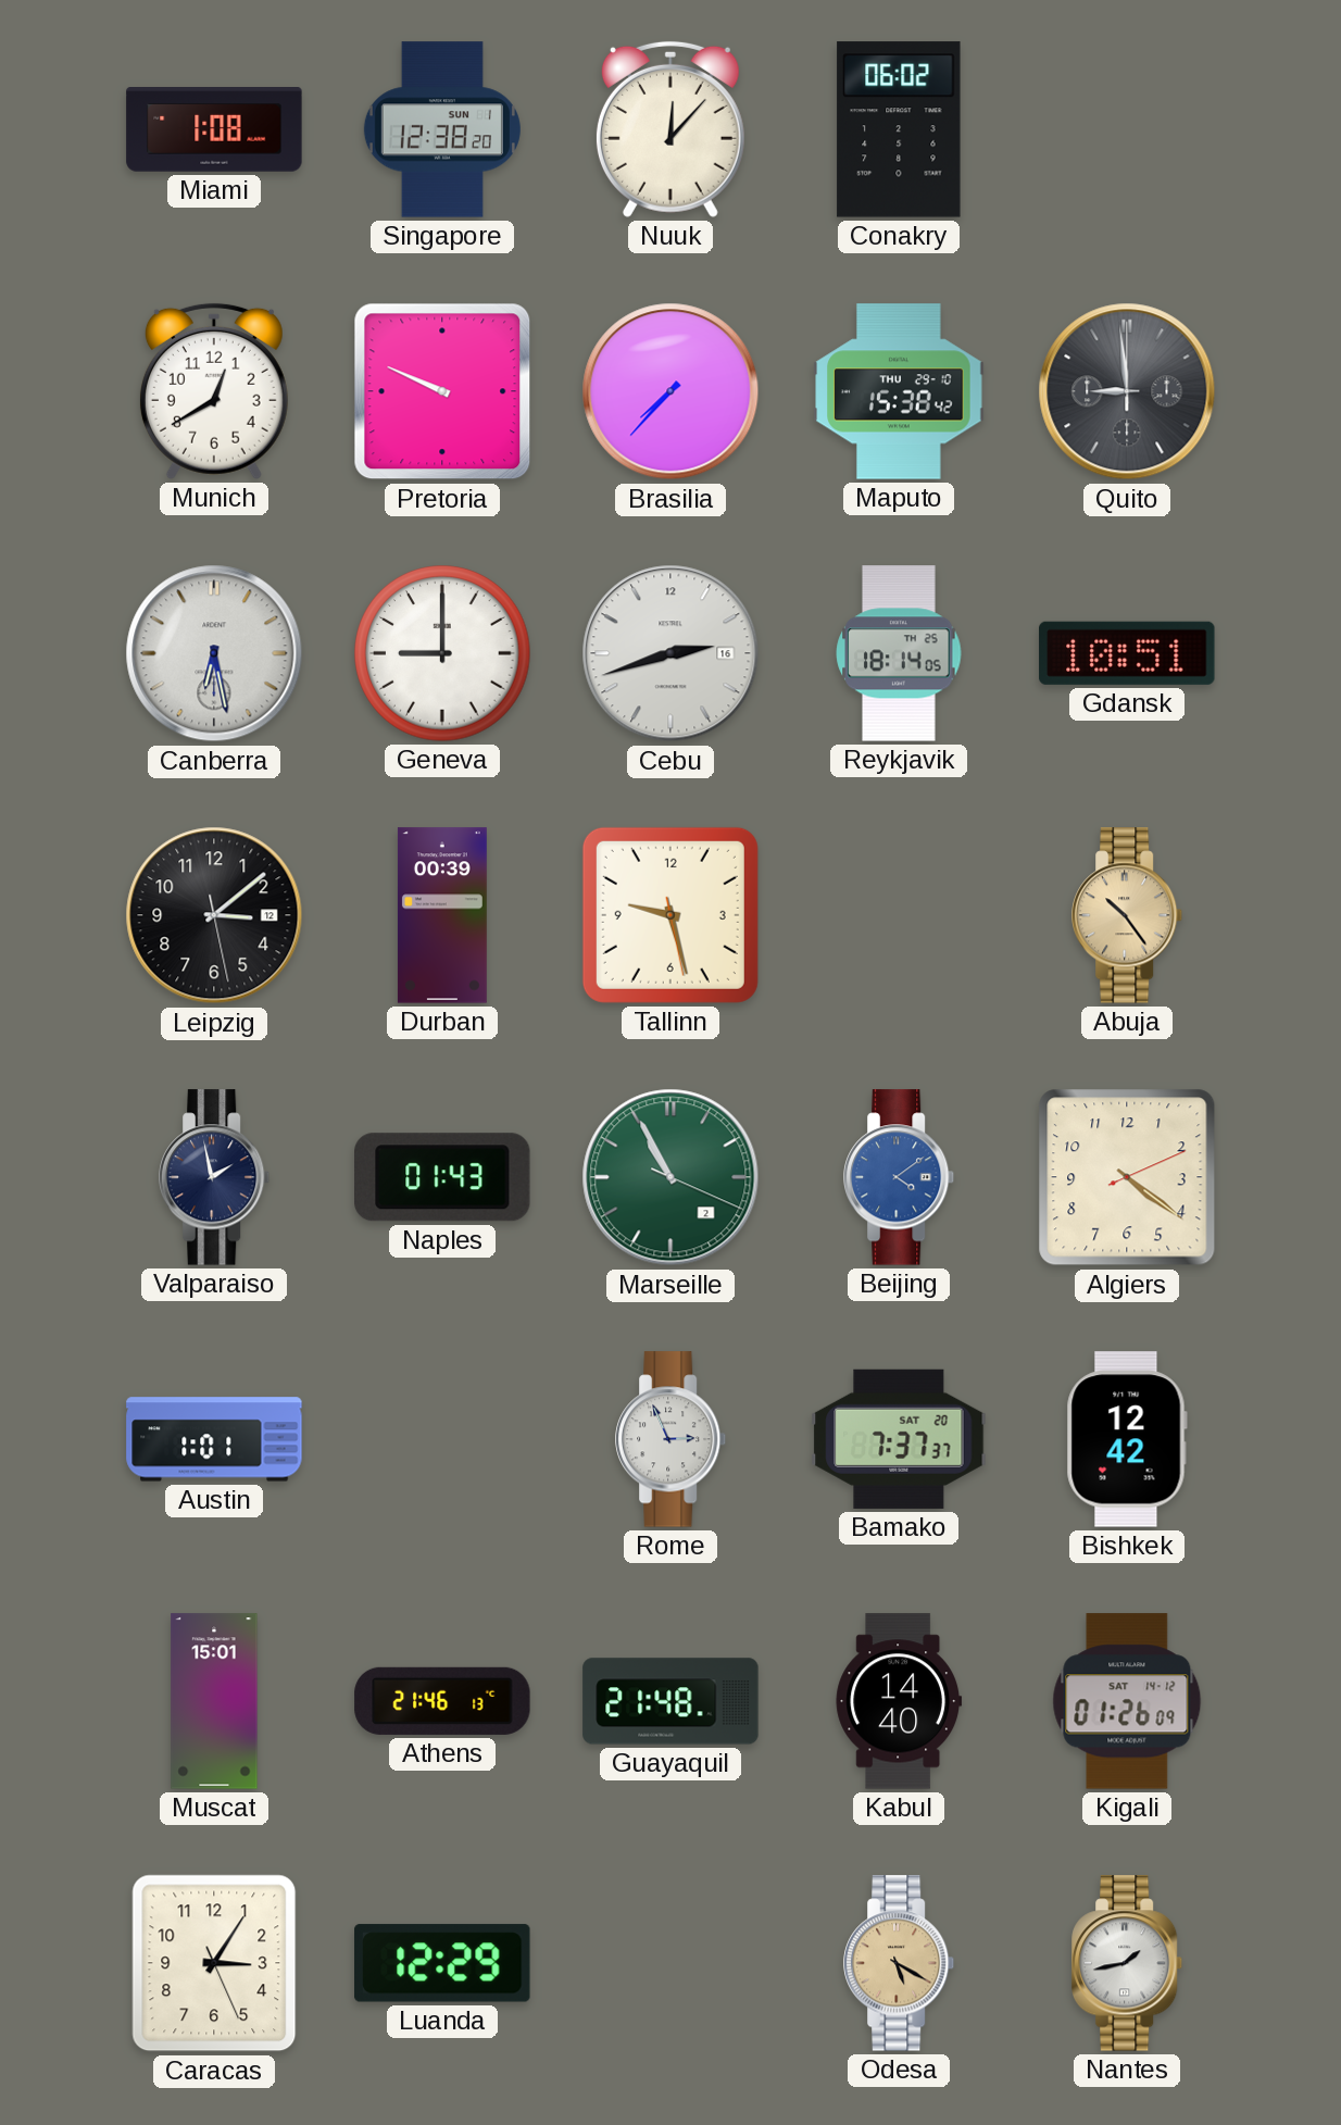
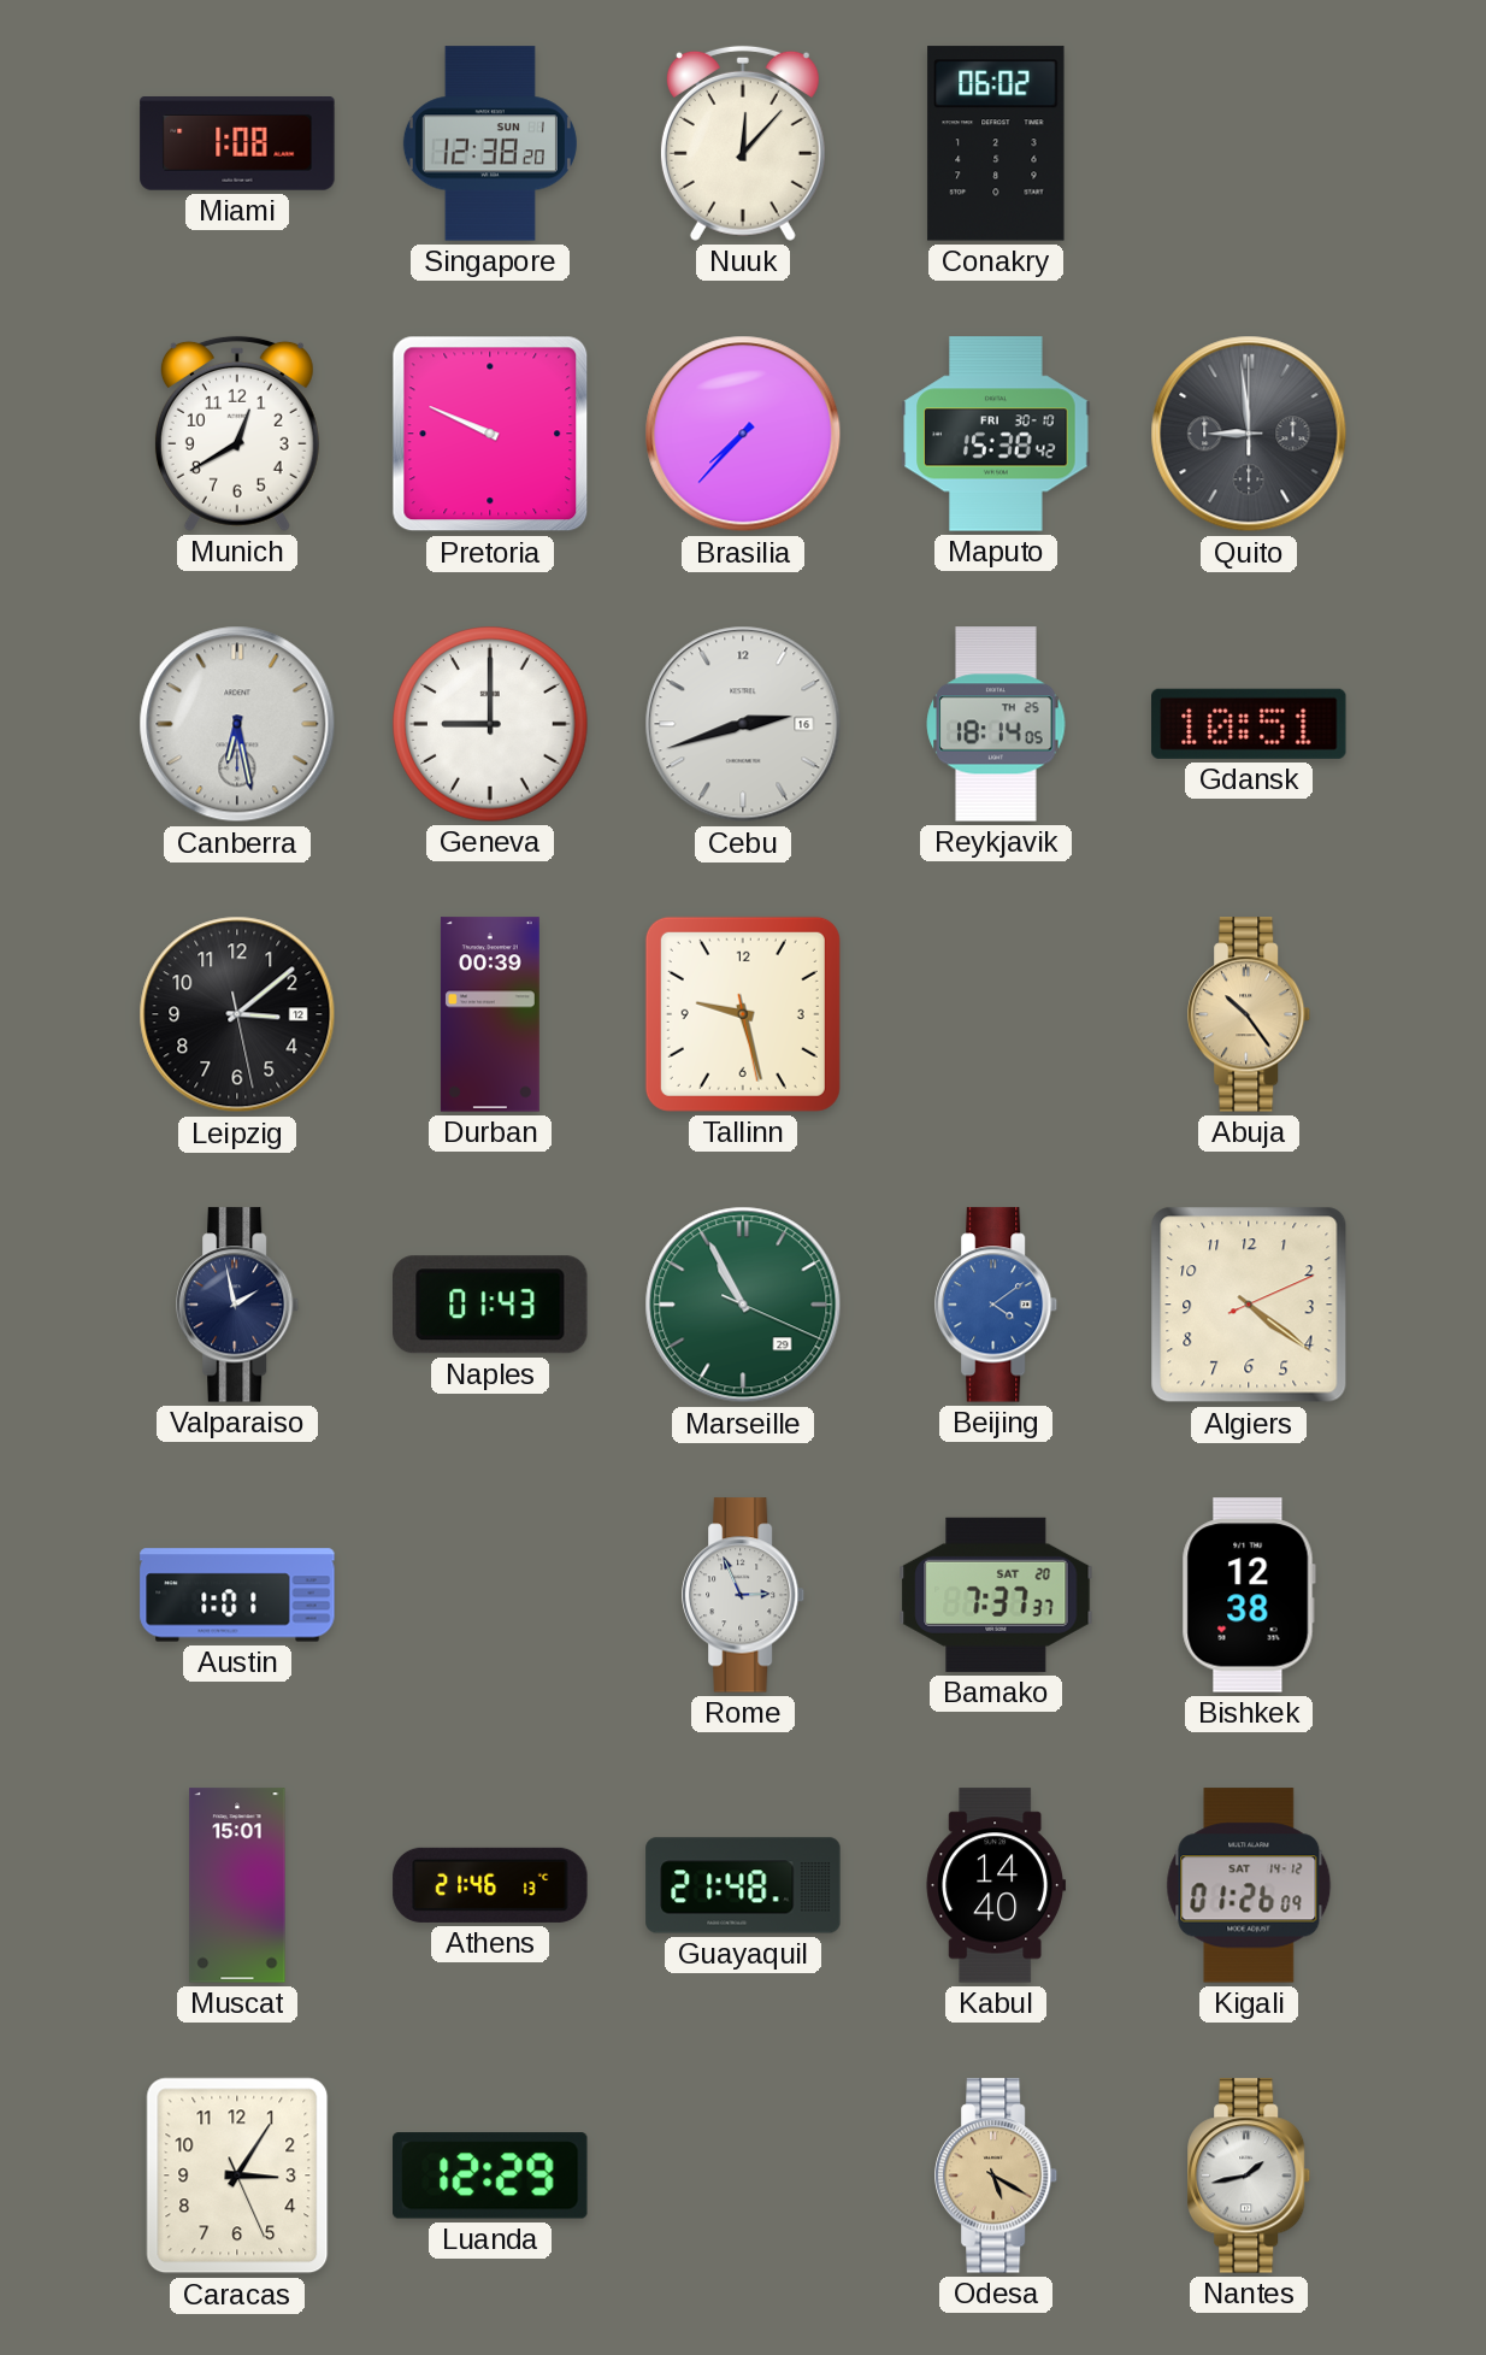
Maputo date: THU 29-10 -> FRI 30-10 (996, 434)
Marseille date: 2 -> 29 (743, 1305)
Bishkek: 12:42 -> 12:38 (1249, 1595)
